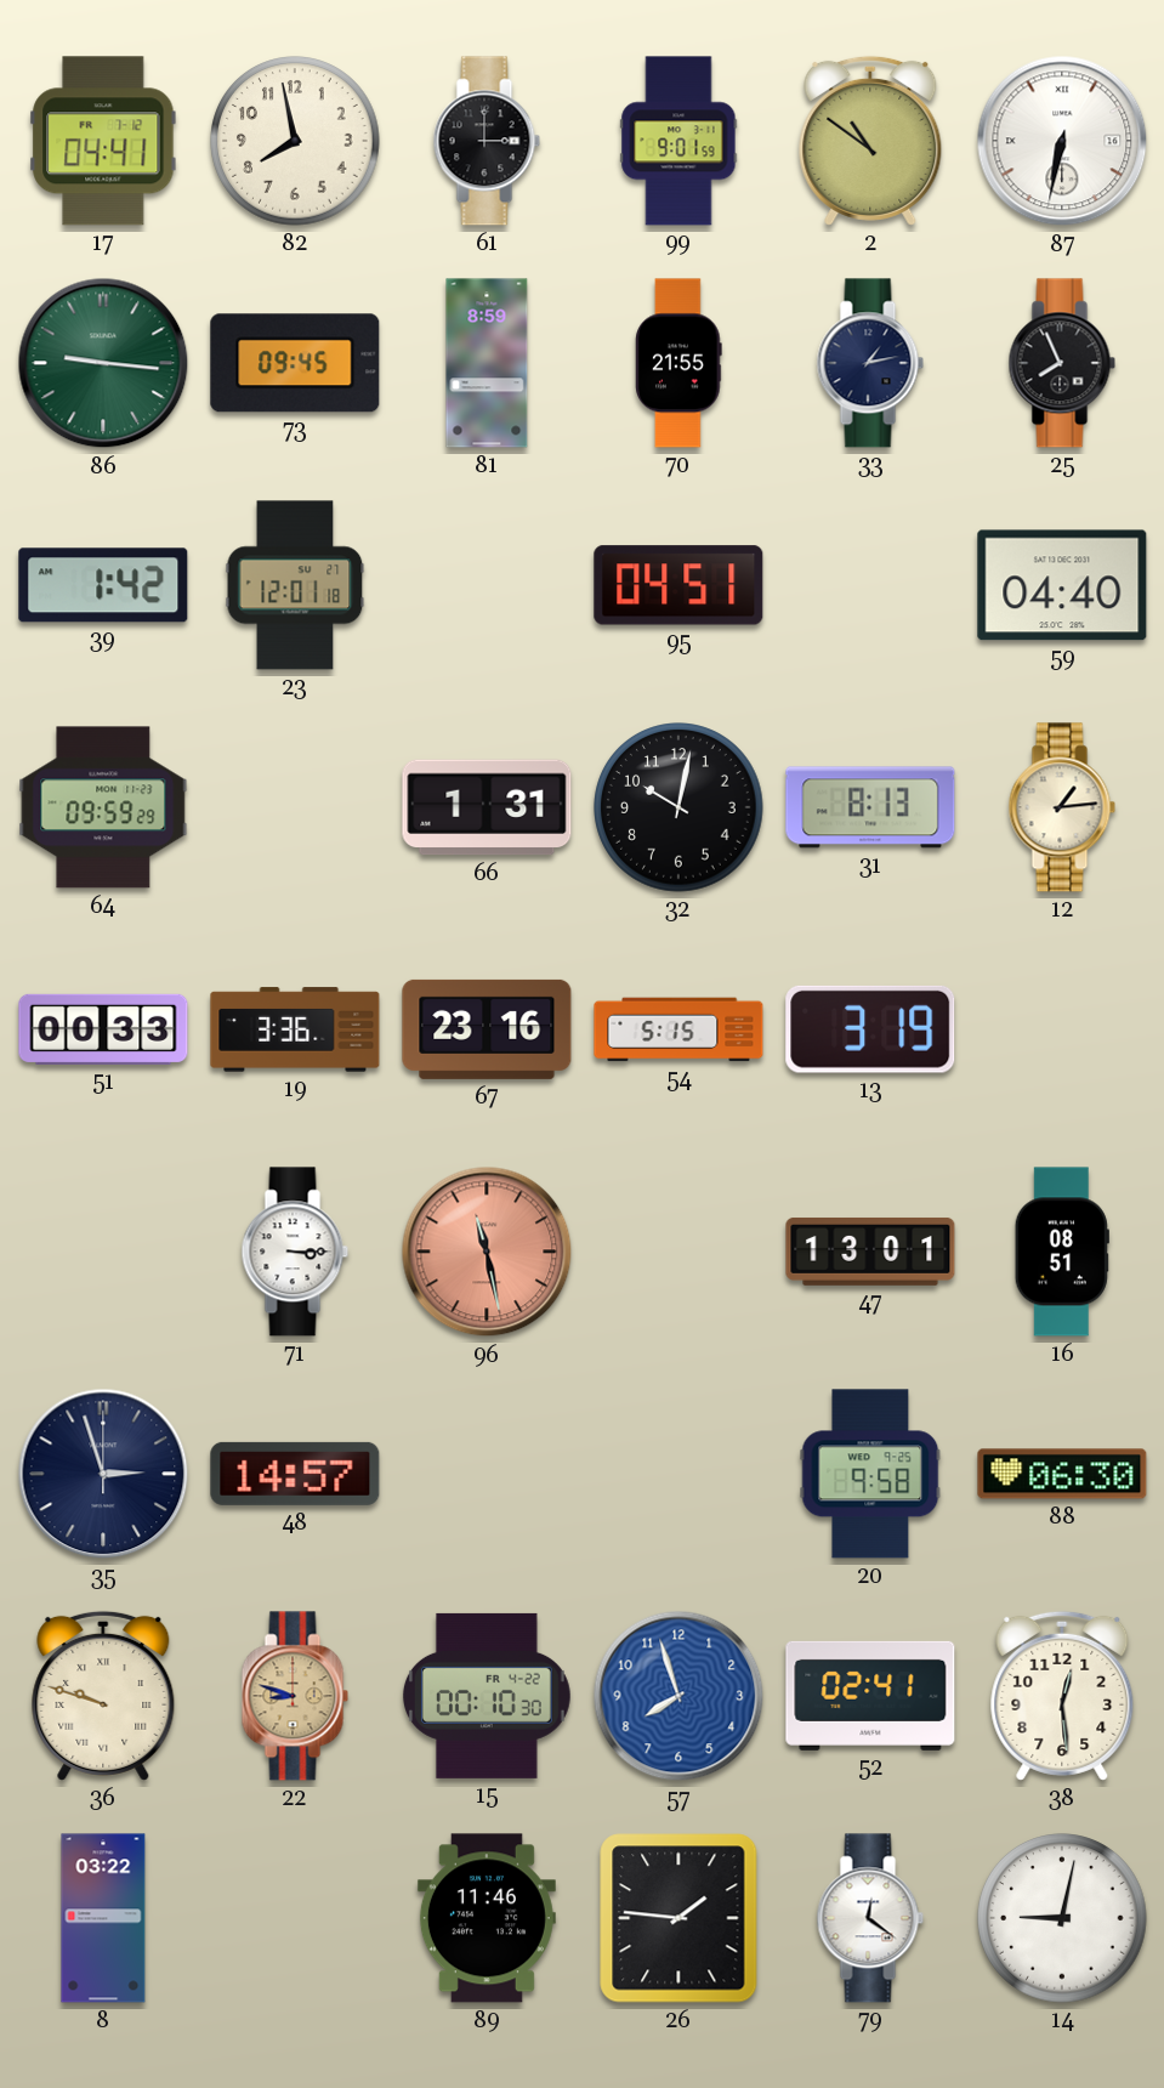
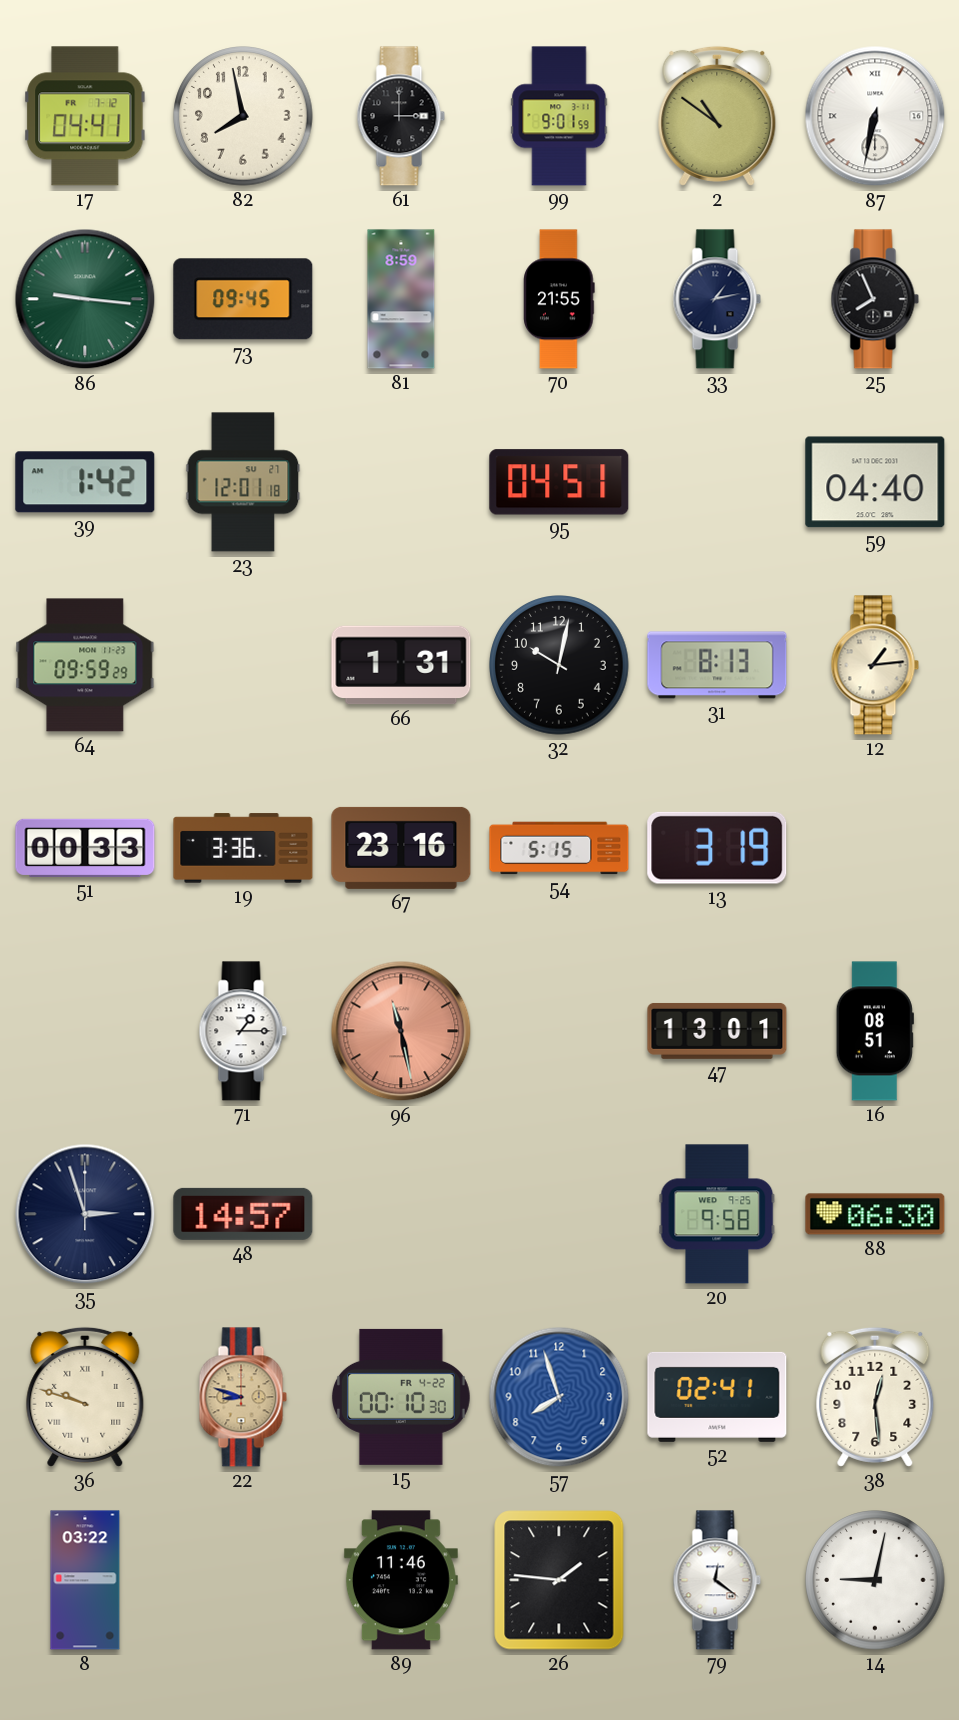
71: 3:15 -> 1:15 (243, 1031)
